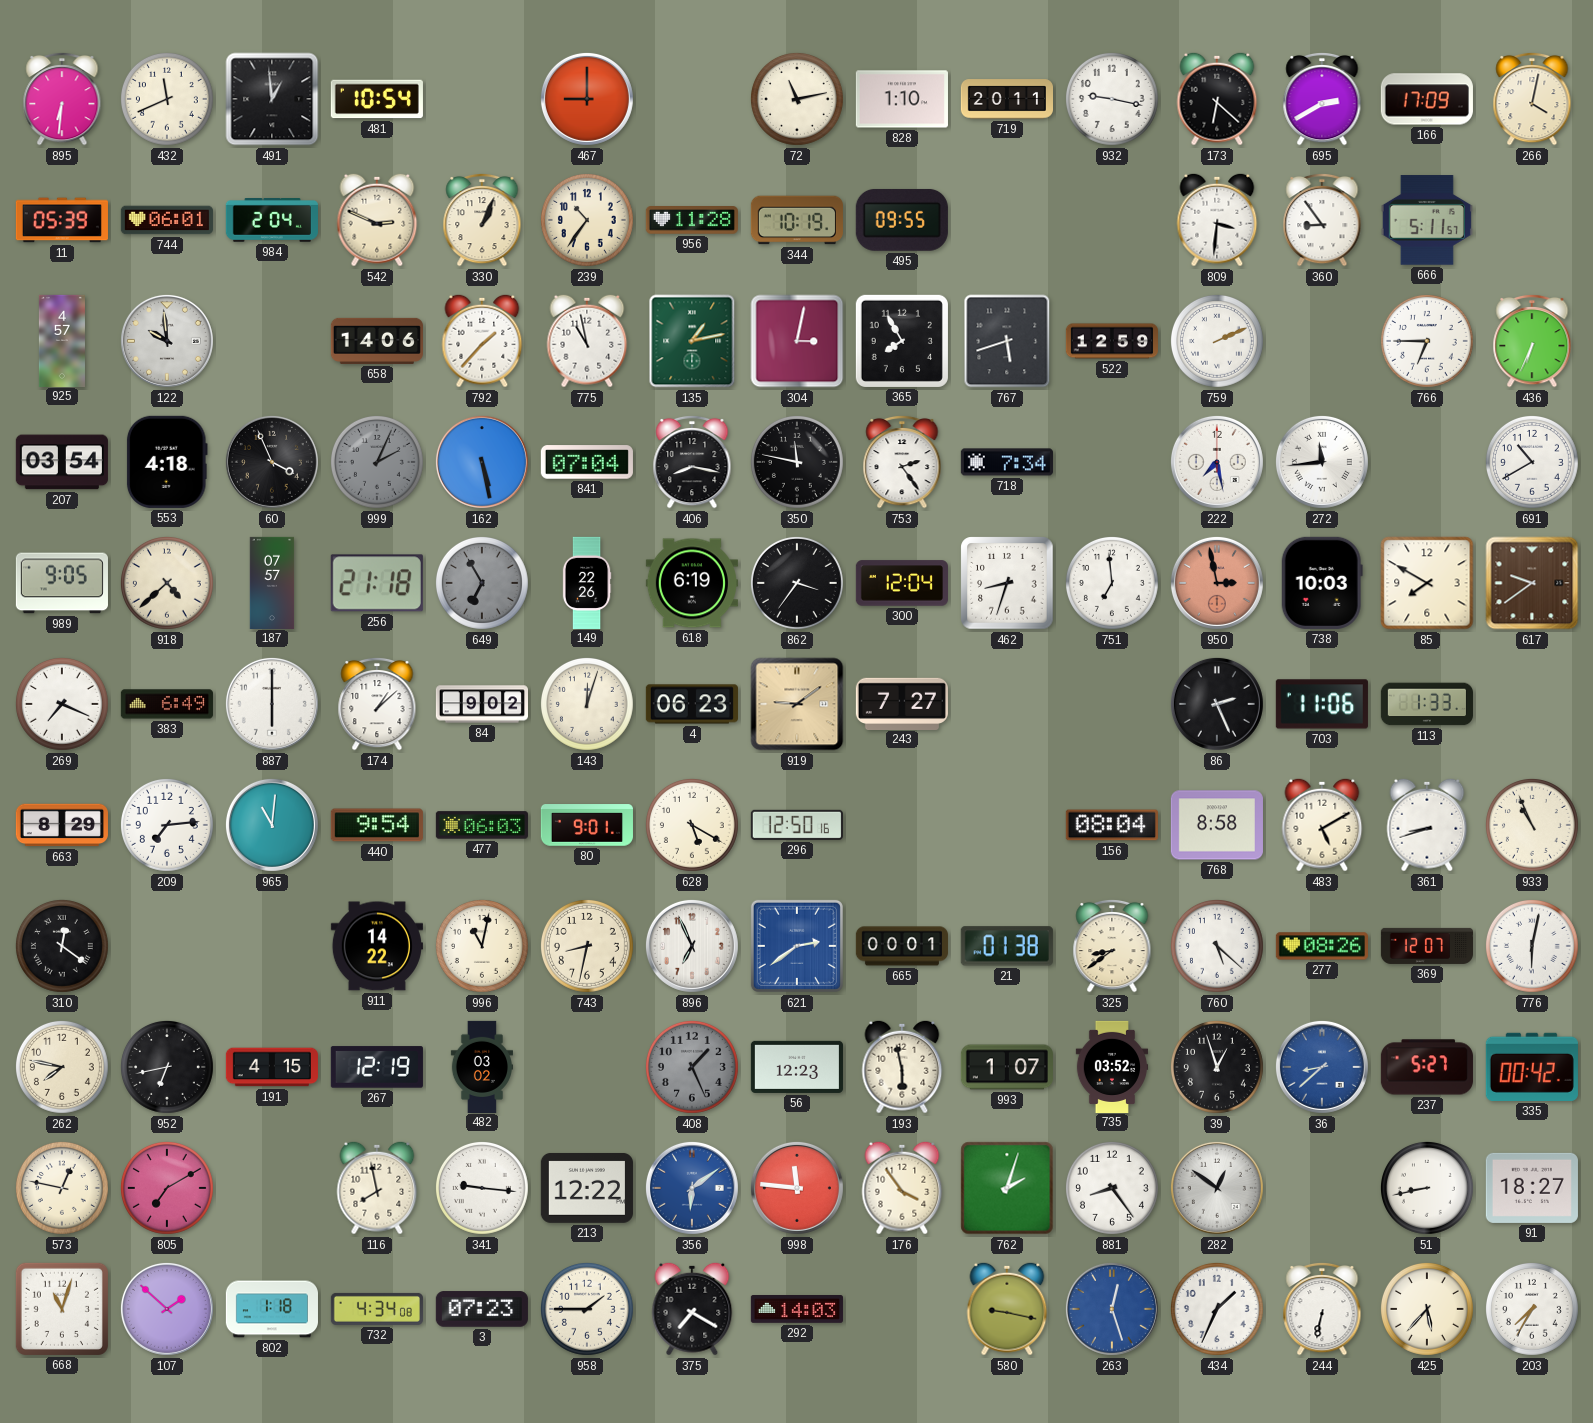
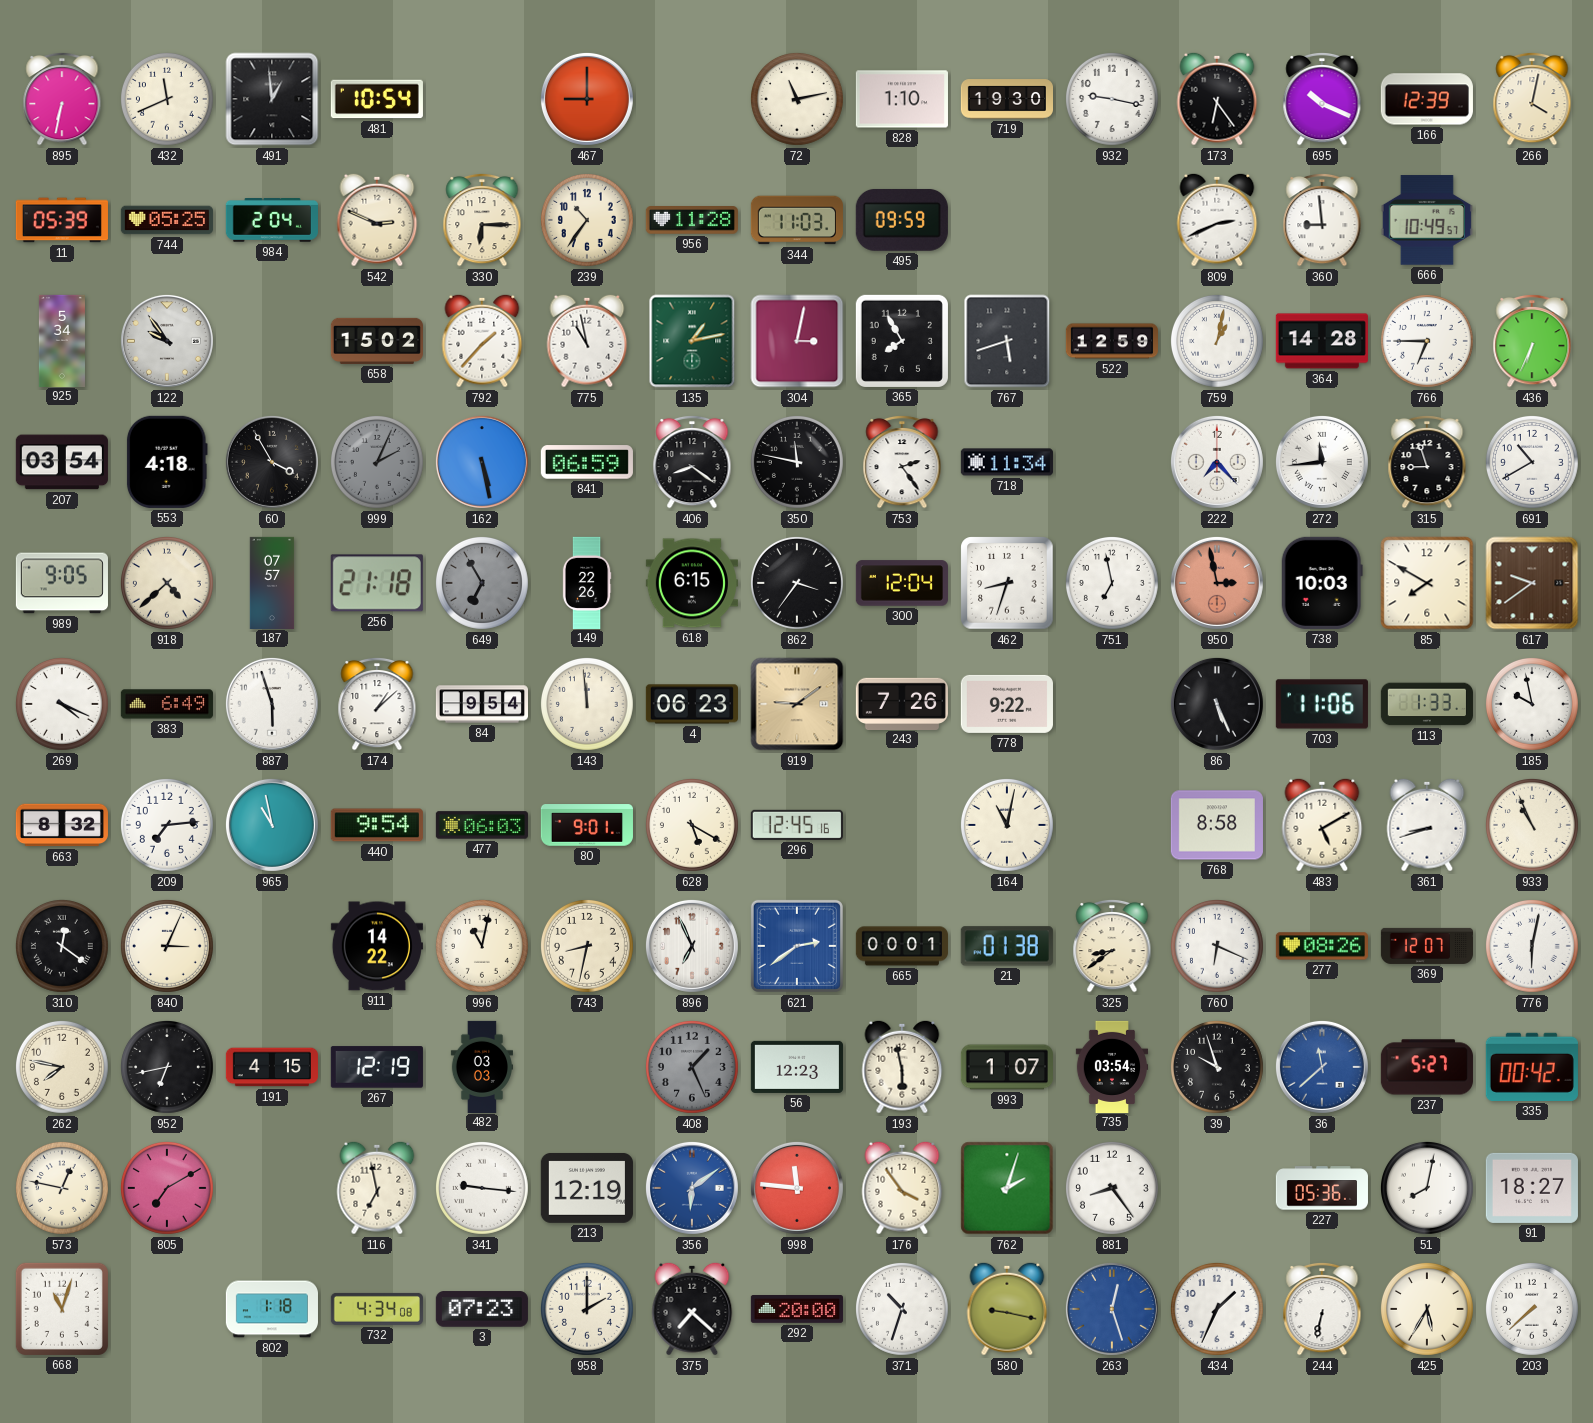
895: 6:31 -> 6:32 (62, 99)
719: 20:11 -> 19:30 (1006, 99)
173: 6:22 -> 6:24 (1217, 99)
695: 2:40 -> 10:19 (1322, 99)
166: 17:09 -> 12:39 (1427, 99)
744: 06:01 -> 05:25 (167, 220)
330: 1:04 -> 6:15 (482, 220)
344: 10:19 -> 11:03 (797, 220)
495: 09:55 -> 09:59 (902, 220)
809: 3:31 -> 2:41 (1217, 220)
360: 8:54 -> 8:59 (1322, 220)
666: 5:11 -> 10:49 (1427, 220)
925: 4:57 -> 5:34 (62, 340)
122: 9:59 -> 9:54 (167, 341)
658: 14:06 -> 15:02 (377, 341)
759: 2:11 -> 1:02 (1217, 341)
364: none -> 14:28 (1322, 341)
60: 3:56 -> 3:55 (272, 462)
841: 07:04 -> 06:59 (587, 462)
406: 8:17 -> 8:21 (692, 462)
718: 7:34 -> 11:34 (1007, 462)
222: 7:28 -> 7:23 (1217, 462)
315: none -> 8:57 (1427, 462)
618: 6:19 -> 6:15 (692, 583)
751: 6:59 -> 6:58 (1112, 583)
269: 7:19 -> 4:19 (62, 704)
887: 6:00 -> 5:57 (272, 704)
84: 9:02 -> 9:54 (481, 704)
143: 12:03 -> 11:59 (587, 704)
243: 7:27 -> 7:26 (902, 703)
778: none -> 9:22 (1007, 704)
86: 2:26 -> 5:26 (1217, 704)
185: none -> 9:58 (1532, 704)
663: 8:29 -> 8:32 (62, 825)
965: 11:01 -> 10:58 (272, 825)
296: 12:50 -> 12:45 (797, 825)
164: none -> 11:02 (1007, 825)
156: 08:04 -> none (1112, 825)
840: none -> 3:04 (167, 946)
760: 5:22 -> 6:19 (1217, 946)
482: 03:02 -> 03:03 (481, 1066)
735: 03:52 -> 03:54 (1112, 1066)
39: 12:57 -> 9:57 (1217, 1067)
36: 8:38 -> 11:38 (1322, 1067)
116: 7:58 -> 6:58 (377, 1188)
213: 12:22 -> 12:19 (587, 1188)
282: 12:51 -> none (1217, 1188)
227: none -> 05:36 (1322, 1188)
51: 8:43 -> 8:02 (1427, 1188)
107: 1:52 -> none (167, 1309)
958: 1:45 -> 2:00 (587, 1309)
375: 7:20 -> 7:22 (692, 1309)
292: 14:03 -> 20:00 (797, 1310)
371: none -> 10:33 (902, 1309)
425: 5:37 -> 5:35 (1427, 1309)
203: 7:35 -> 7:38 (1532, 1309)
